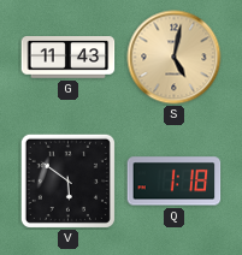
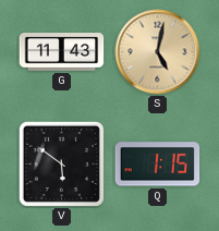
Q: 1:18 -> 1:15 (158, 165)
